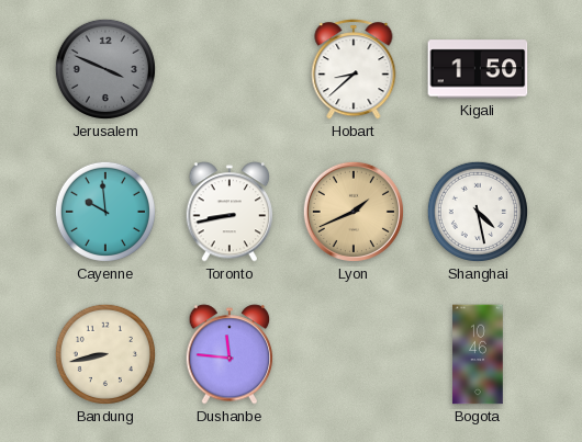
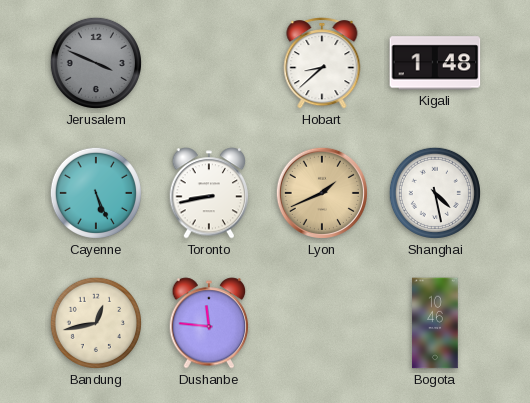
Kigali: 1:50 -> 1:48 (435, 63)
Cayenne: 9:59 -> 5:26 (96, 193)
Bandung: 8:43 -> 12:43 (96, 323)
